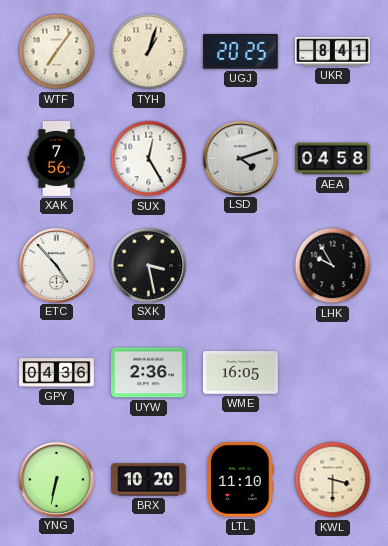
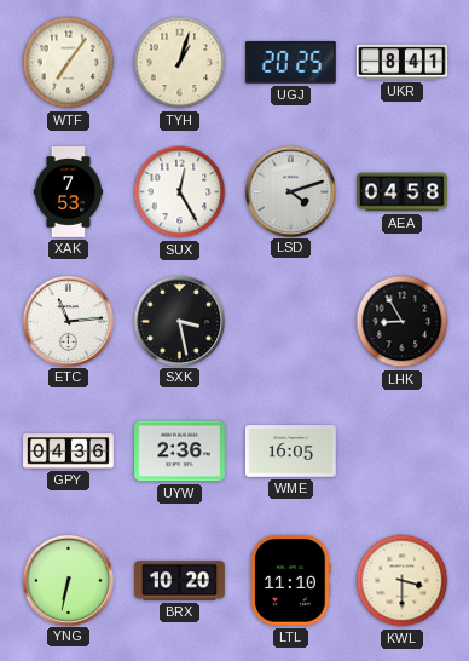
XAK: 7:56 -> 7:53 (69, 192)
ETC: 4:53 -> 11:14 (68, 321)
LHK: 9:55 -> 8:55 (403, 322)
